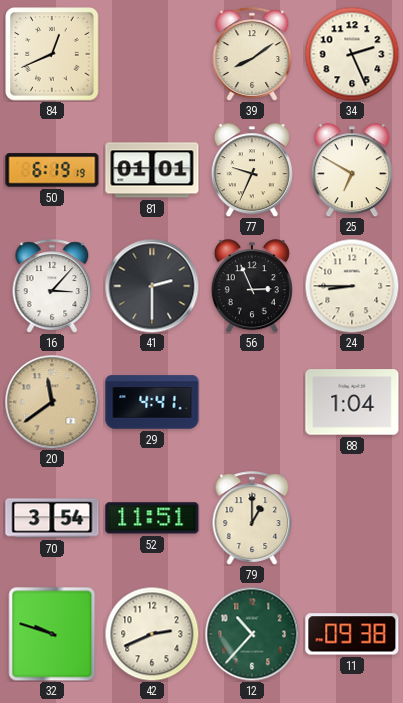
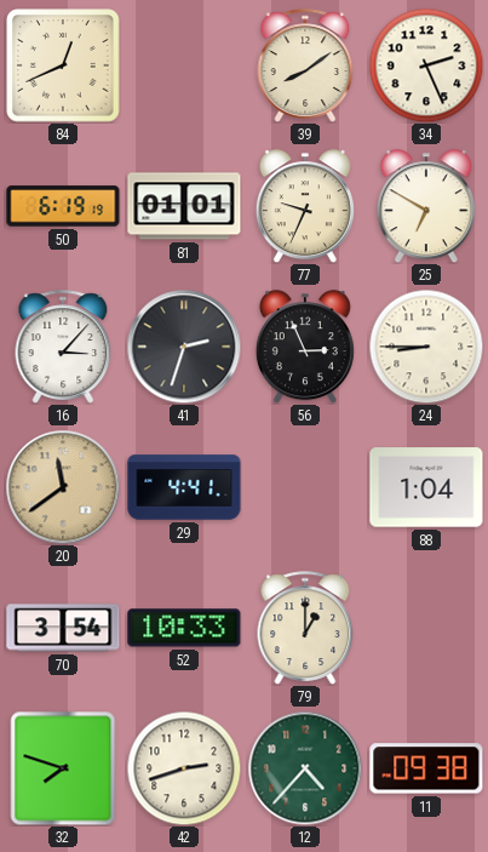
41: 2:30 -> 2:33 (184, 347)
52: 11:51 -> 10:33 (184, 628)
32: 9:48 -> 7:48 (63, 768)
42: 2:41 -> 2:42 (184, 768)
12: 10:37 -> 4:37 (305, 768)
